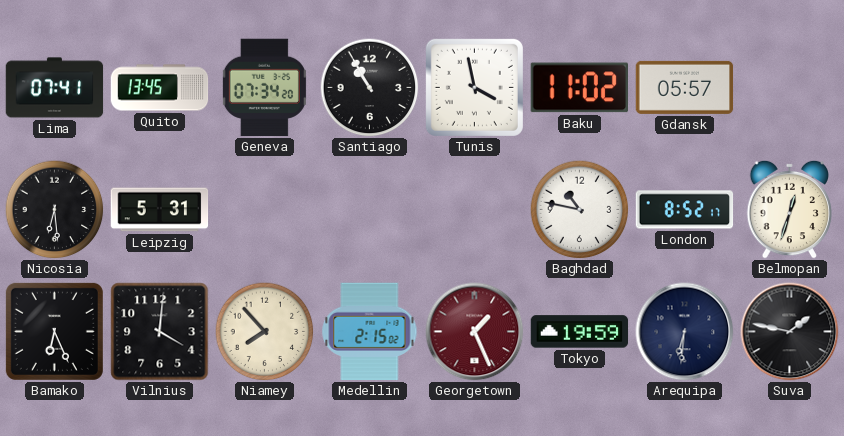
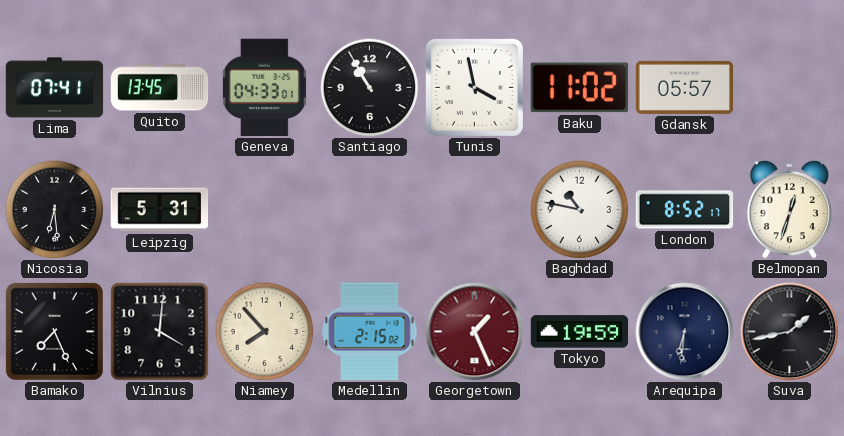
Geneva: 07:34 -> 04:33 (264, 88)
Bamako: 6:26 -> 7:26 (54, 331)
Suva: 1:47 -> 1:43 (790, 332)
